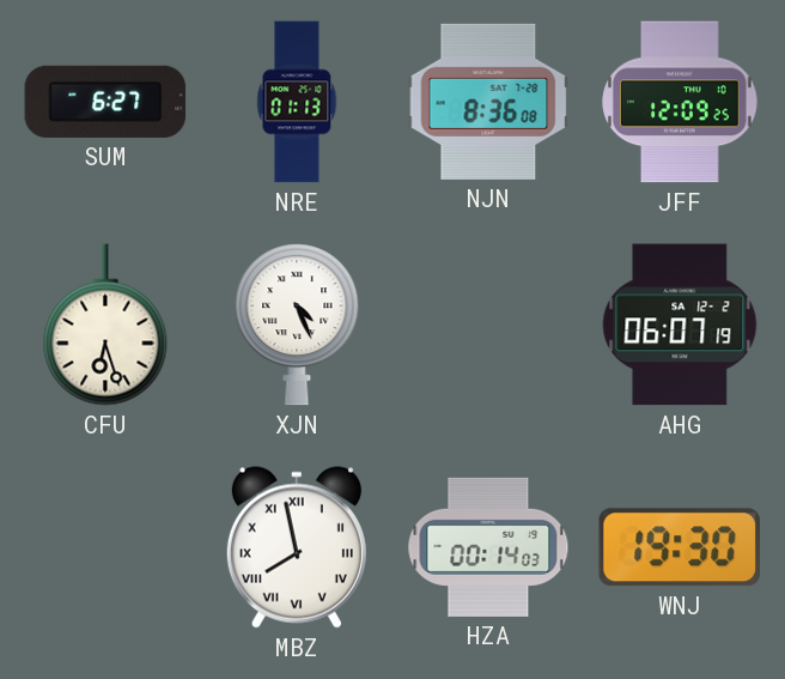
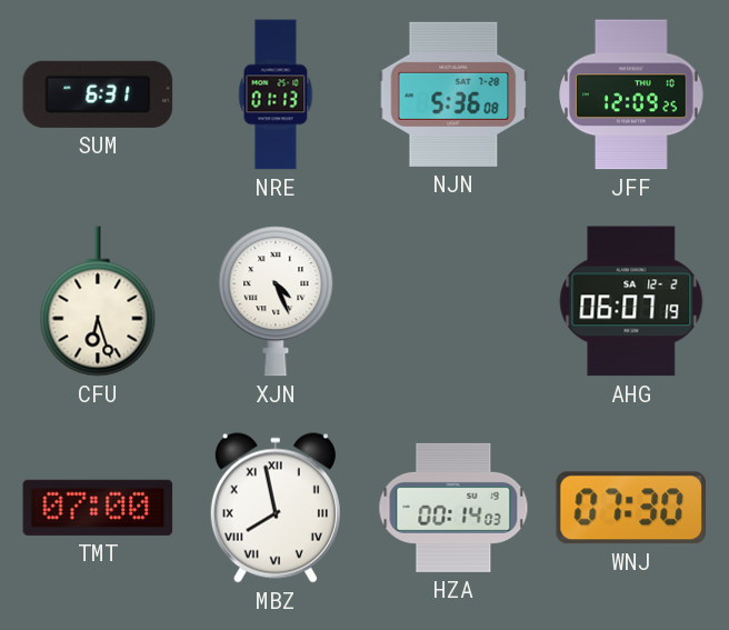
SUM: 6:27 -> 6:31 (98, 94)
NJN: 8:36 -> 5:36 (453, 94)
TMT: none -> 07:00 (98, 508)
WNJ: 19:30 -> 07:30 (630, 508)
